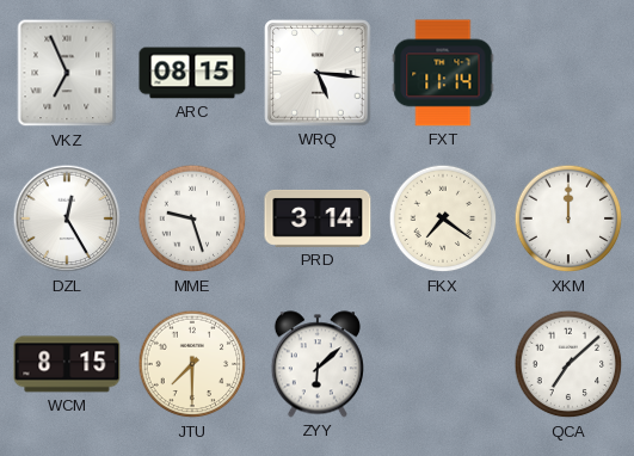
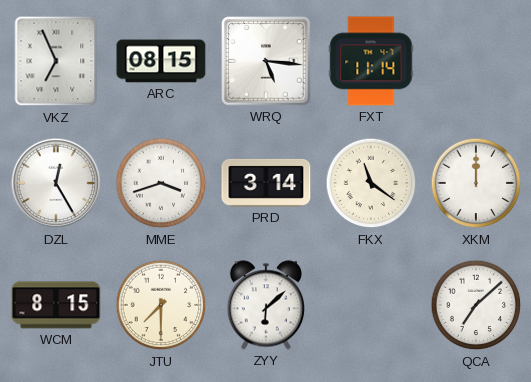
MME: 9:27 -> 3:42 (161, 183)
FKX: 7:21 -> 11:21 (371, 183)
